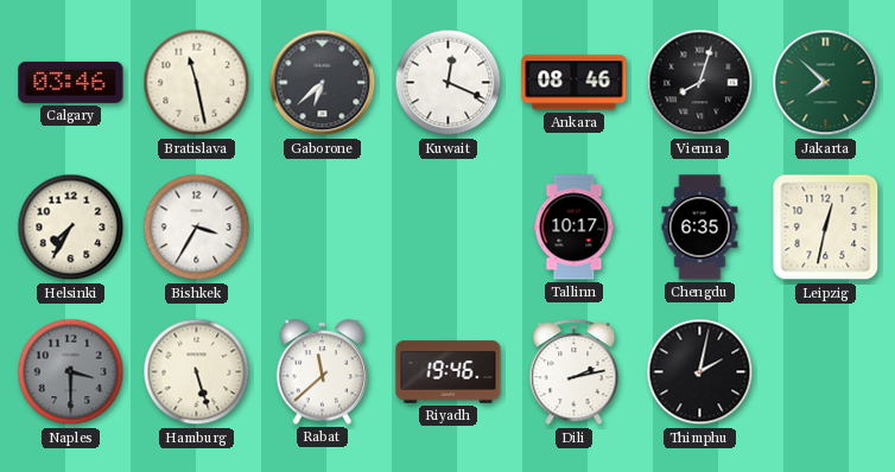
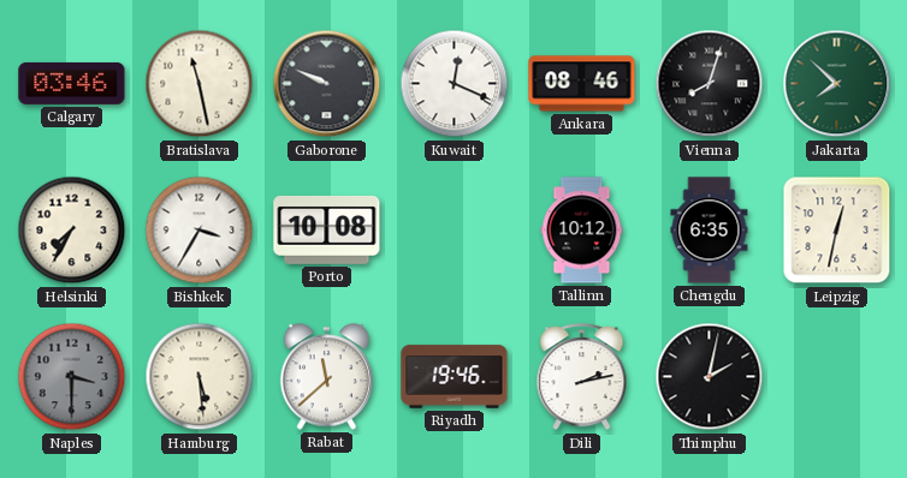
Gaborone: 6:38 -> 9:49 (327, 84)
Porto: none -> 10:08 (327, 229)
Tallinn: 10:17 -> 10:12 (582, 231)
Hamburg: 5:27 -> 5:29 (200, 377)
